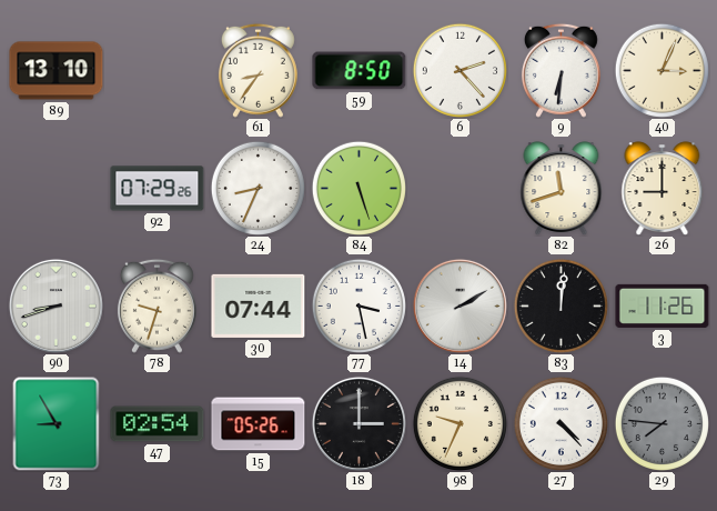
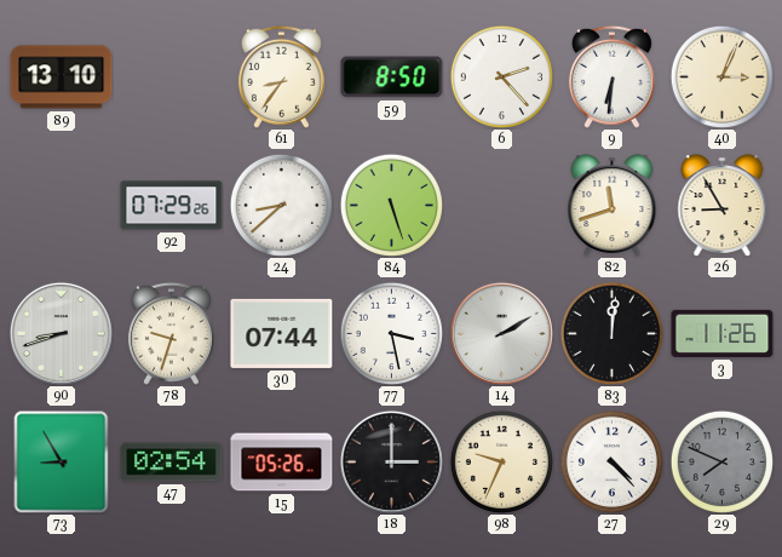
24: 8:34 -> 8:38 (281, 205)
26: 9:00 -> 8:55 (723, 205)
29: 7:46 -> 7:49 (721, 461)
